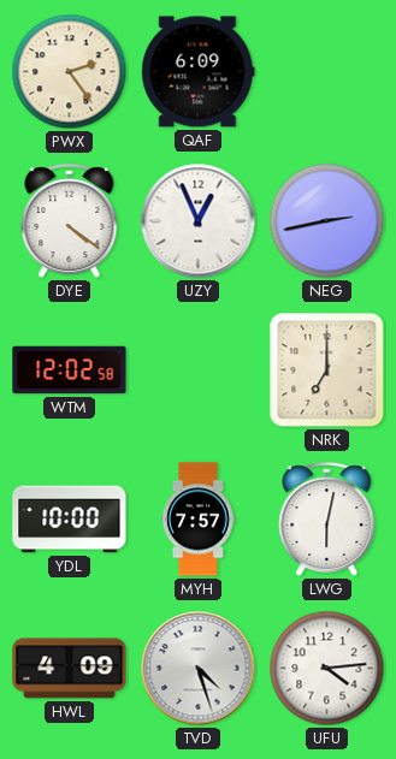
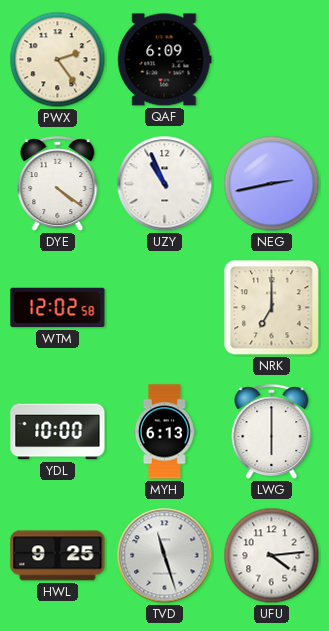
UZY: 12:56 -> 10:56 (165, 184)
MYH: 7:57 -> 6:13 (164, 432)
LWG: 6:02 -> 6:00 (272, 432)
HWL: 4:09 -> 9:25 (58, 556)
TVD: 4:27 -> 11:27 (165, 556)
